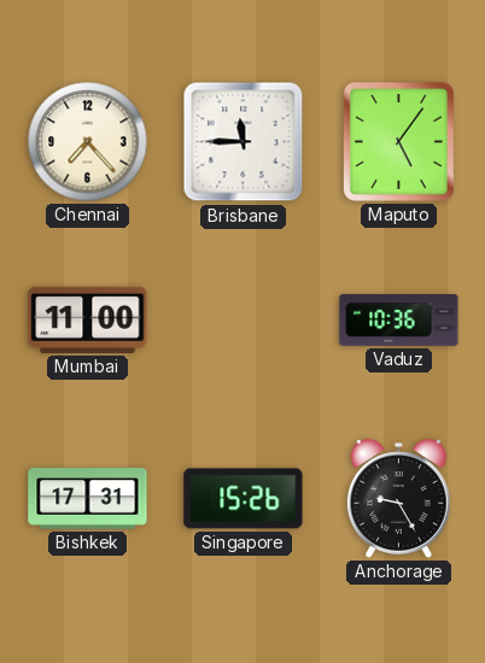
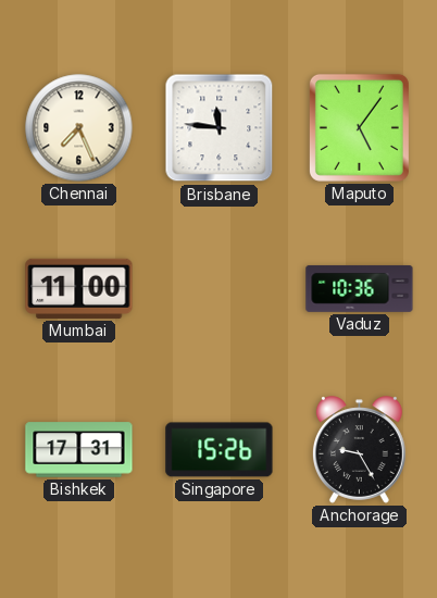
Chennai: 7:23 -> 7:26 (79, 128)
Brisbane: 11:45 -> 11:46 (220, 128)
